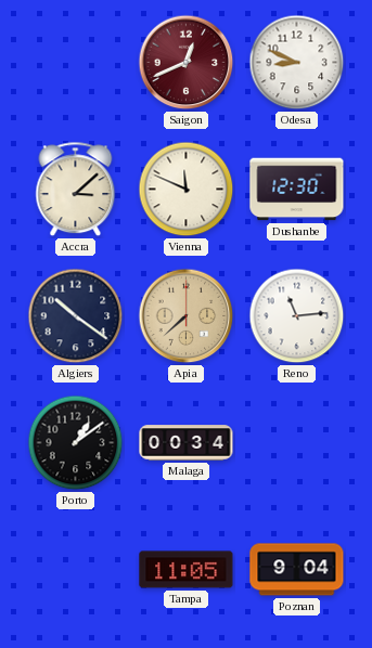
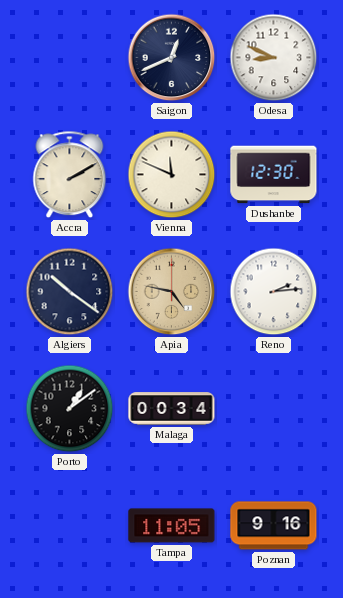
Saigon dial: burgundy -> navy (172, 58)
Accra: 3:08 -> 2:10 (70, 175)
Apia: 7:38 -> 4:47 (172, 292)
Reno: 11:14 -> 2:14 (274, 292)
Poznan: 9:04 -> 9:16 (274, 526)
